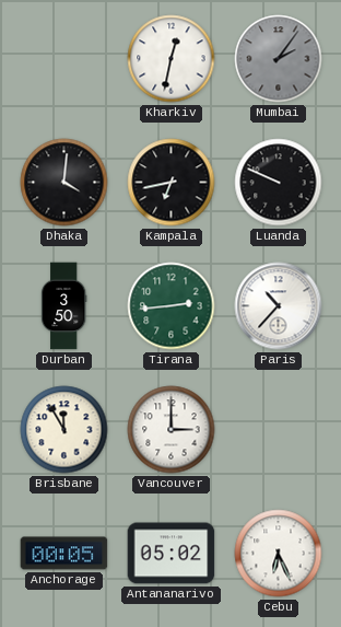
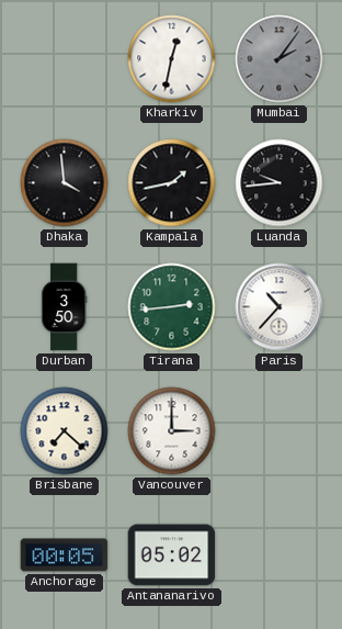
Dhaka: 4:01 -> 3:59 (65, 183)
Kampala: 6:43 -> 1:43 (172, 183)
Luanda: 9:49 -> 9:44 (280, 183)
Brisbane: 11:55 -> 7:22 (65, 431)
Cebu: 6:26 -> none (279, 554)
